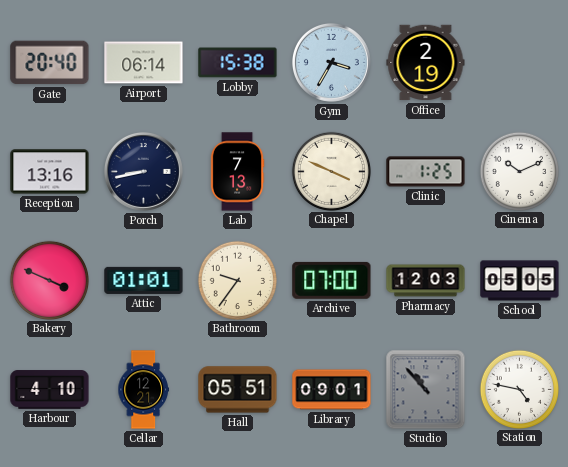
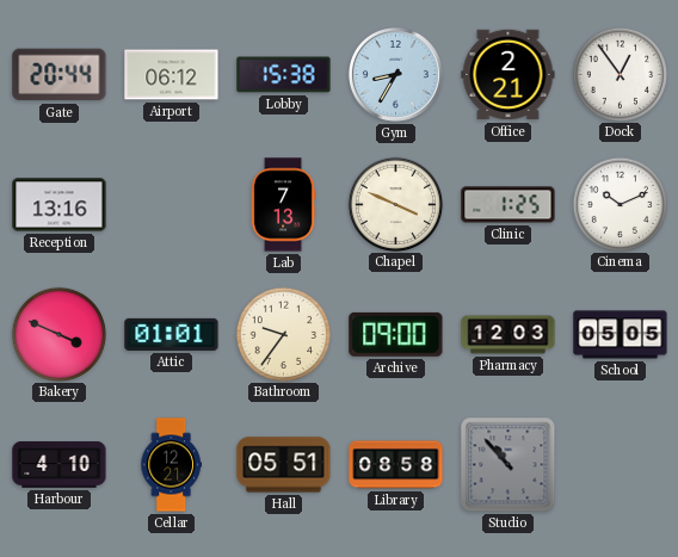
Gate: 20:40 -> 20:44 (60, 75)
Airport: 06:14 -> 06:12 (172, 75)
Gym: 3:35 -> 8:35 (395, 74)
Office: 2:19 -> 2:21 (509, 75)
Dock: none -> 12:54 (620, 74)
Porch: 8:43 -> none (143, 171)
Archive: 07:00 -> 09:00 (396, 334)
Library: 09:01 -> 08:58 (396, 465)
Station: 4:47 -> none (519, 389)
